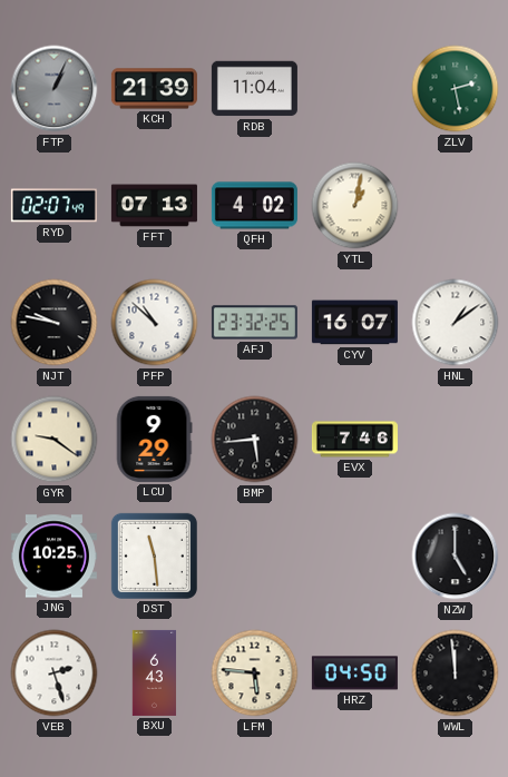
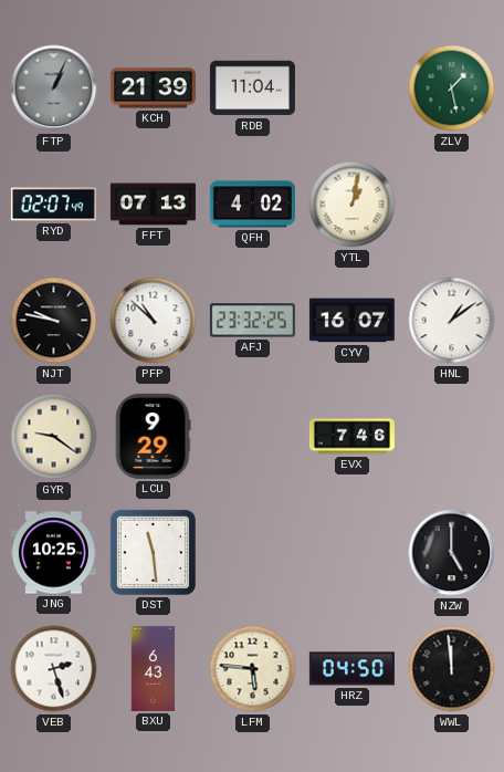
ZLV: 2:28 -> 1:28 (452, 88)
BMP: 5:44 -> none (255, 440)
